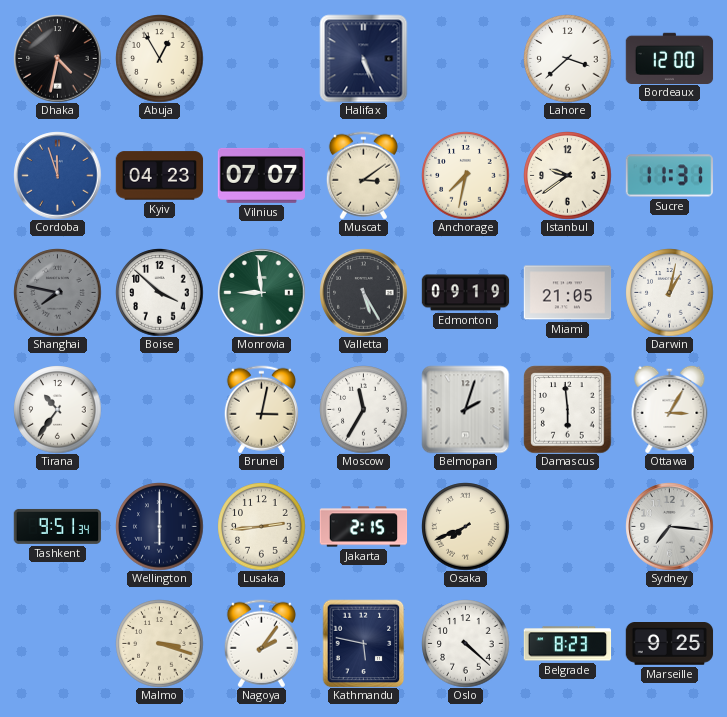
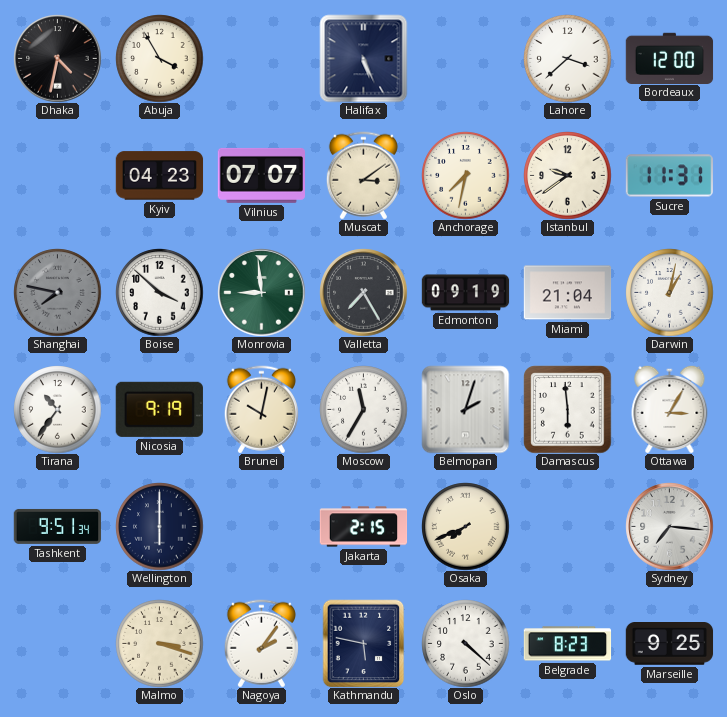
Abuja: 12:55 -> 3:55 (159, 58)
Cordoba: 11:57 -> none (57, 175)
Valletta: 5:25 -> 7:25 (363, 292)
Miami: 21:05 -> 21:04 (567, 293)
Nicosia: none -> 9:19 (159, 409)
Brunei: 3:02 -> 10:02 (261, 409)
Lusaka: 2:44 -> none (261, 526)
